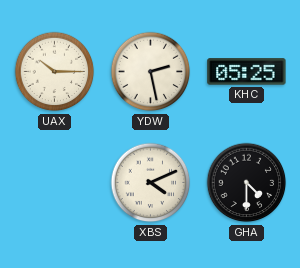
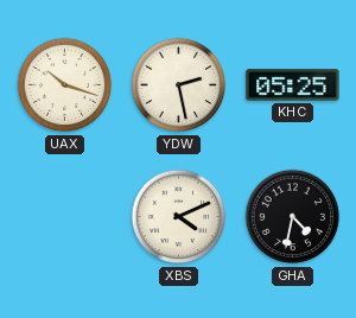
UAX: 10:15 -> 10:18 (65, 85)
GHA: 4:30 -> 4:32 (293, 217)
